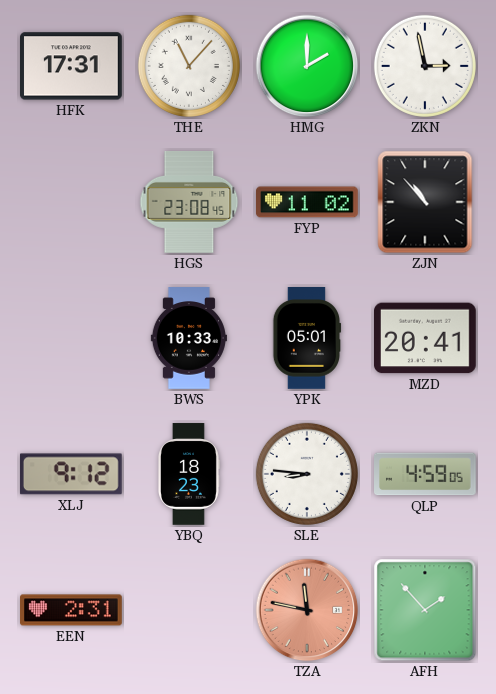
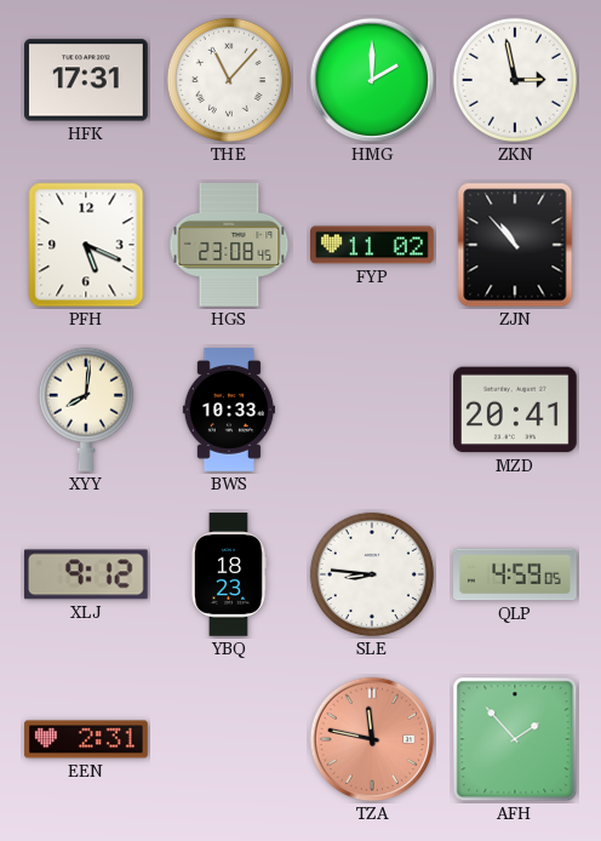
PFH: none -> 5:19 (86, 245)
XYY: none -> 8:01 (86, 410)
YPK: 05:01 -> none (307, 338)
